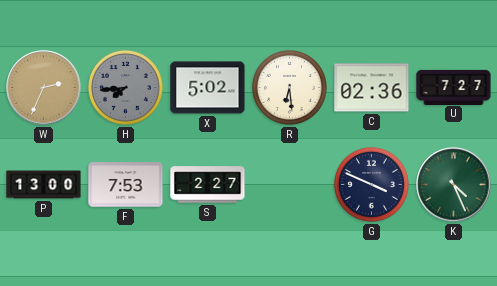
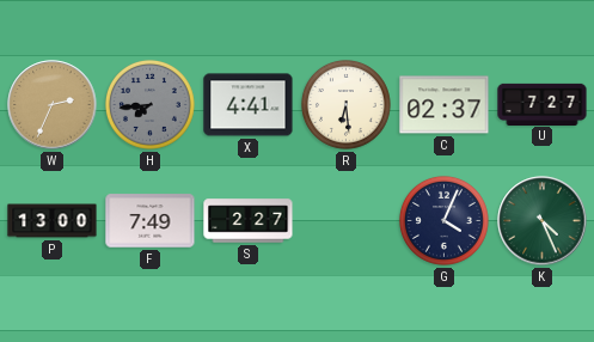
X: 5:02 -> 4:41 (249, 105)
C: 02:36 -> 02:37 (445, 105)
F: 7:53 -> 7:49 (151, 221)
G: 3:49 -> 4:04 (443, 220)
